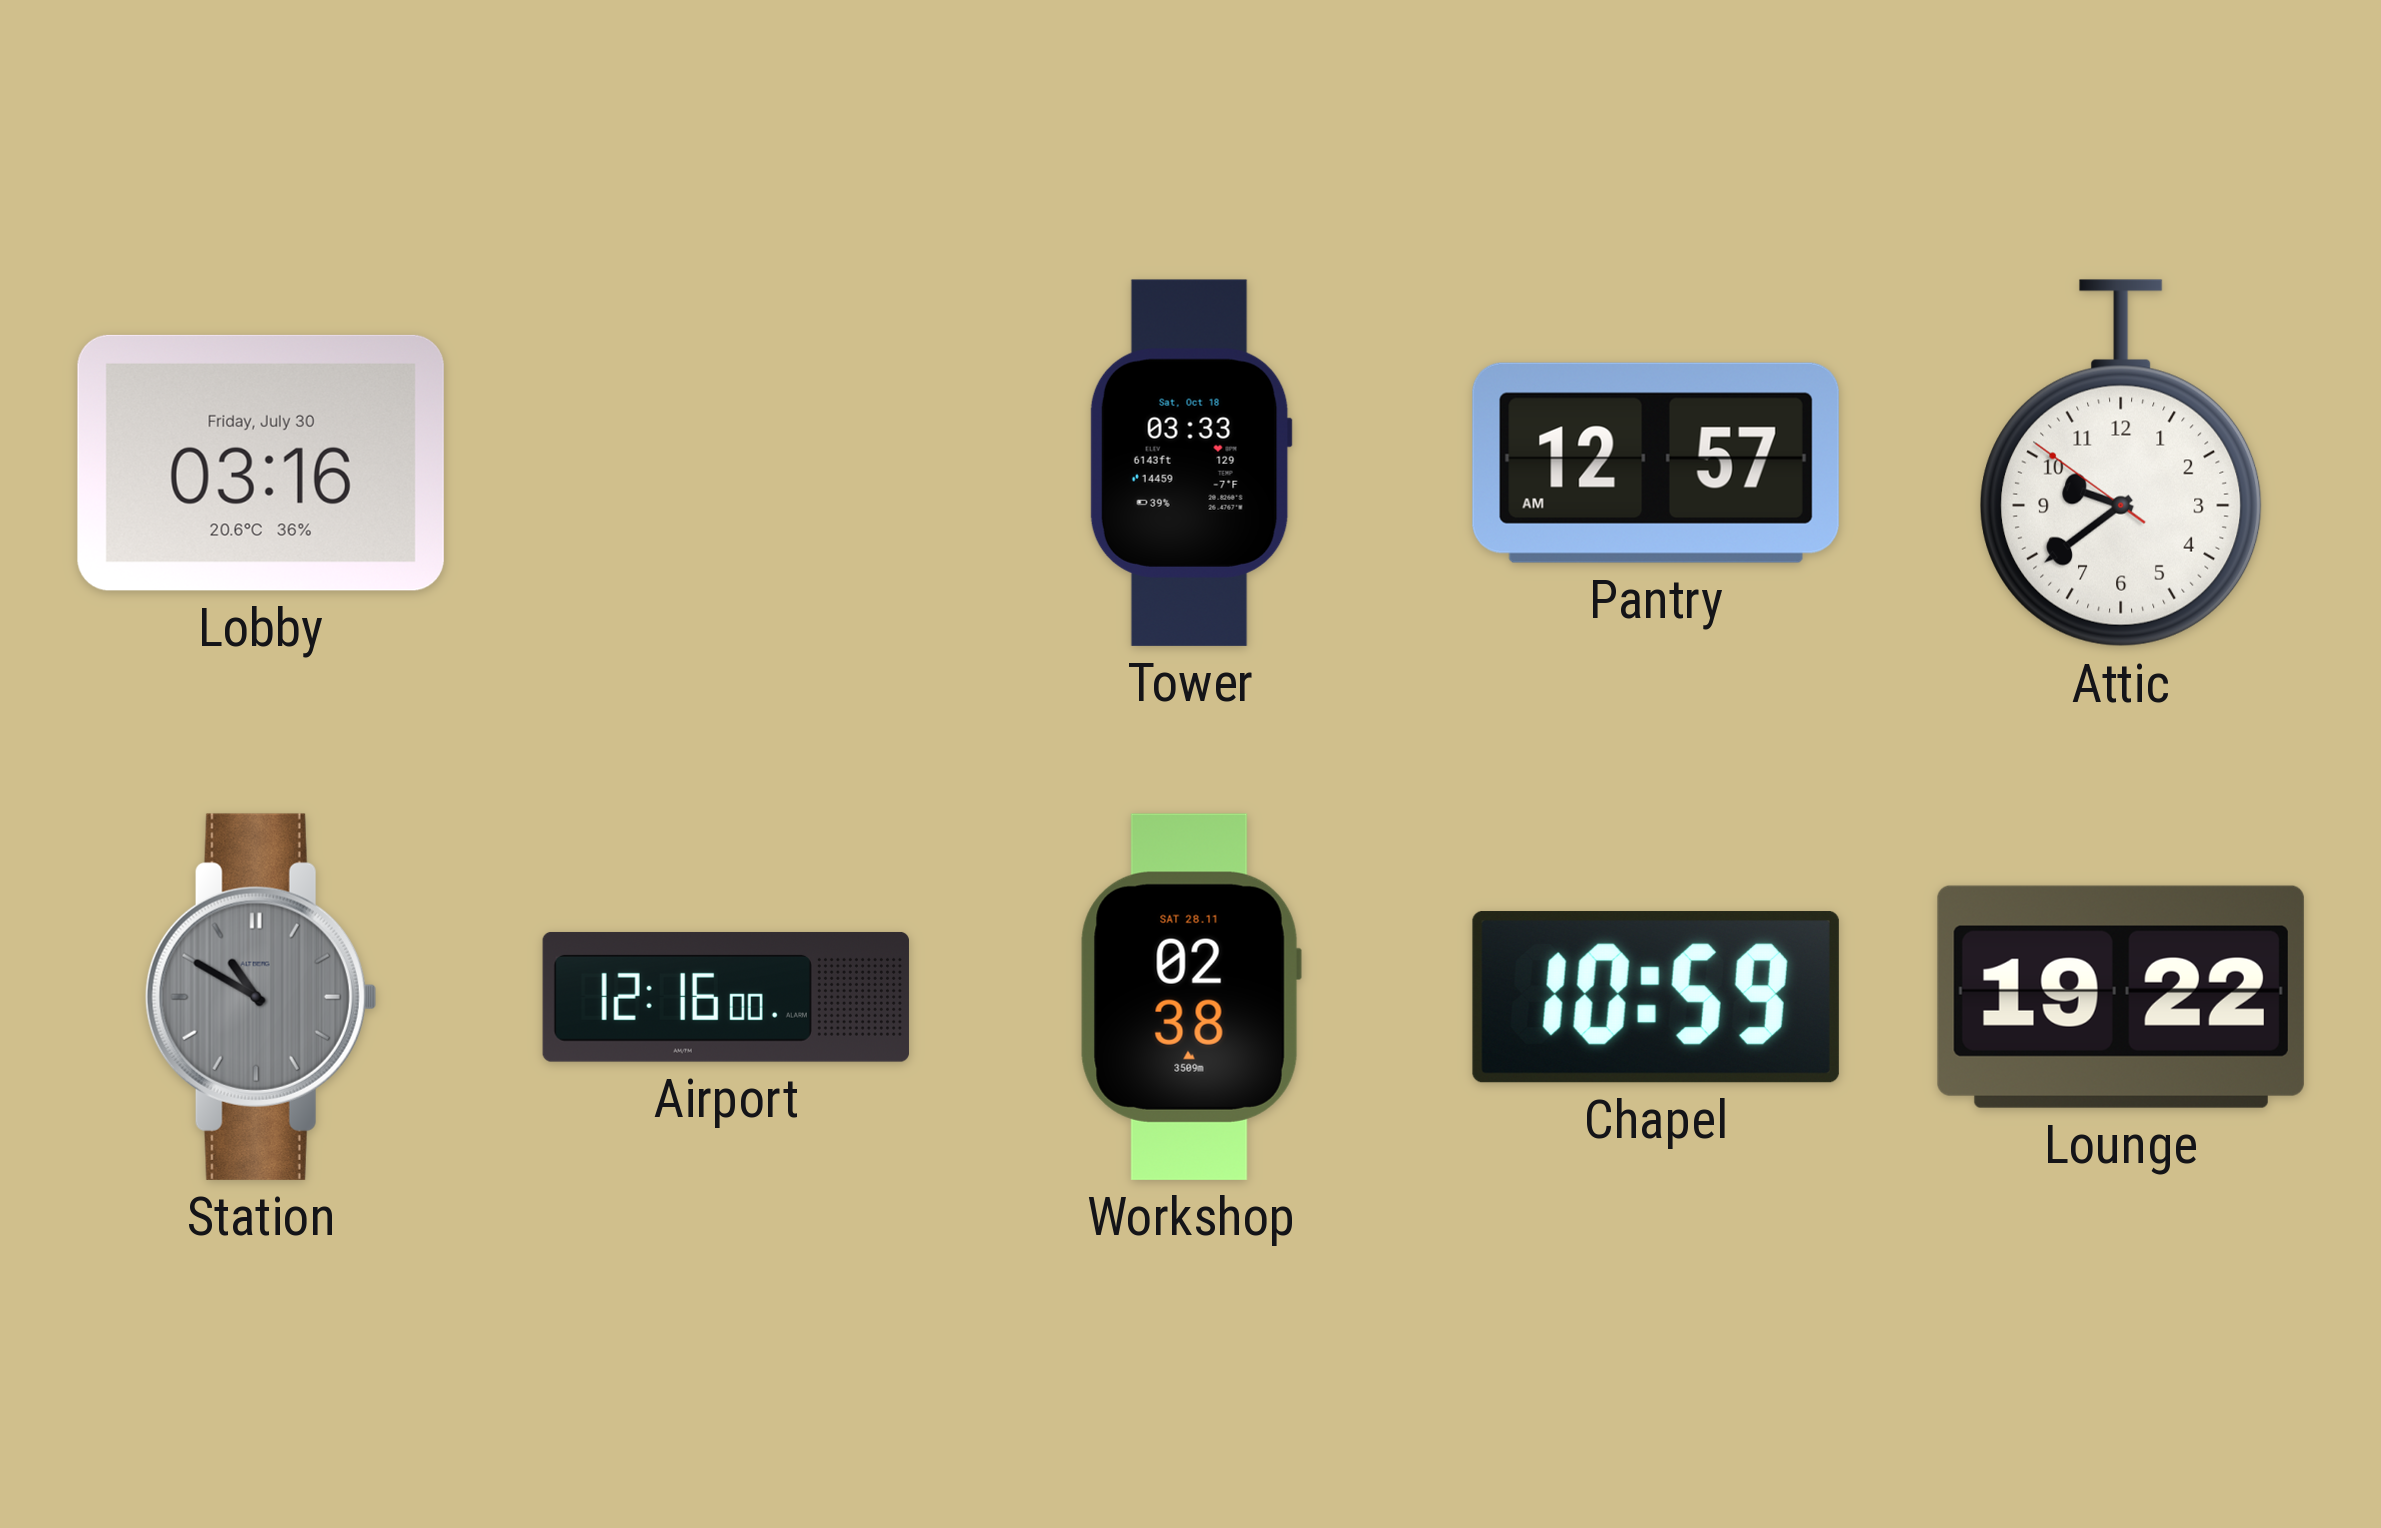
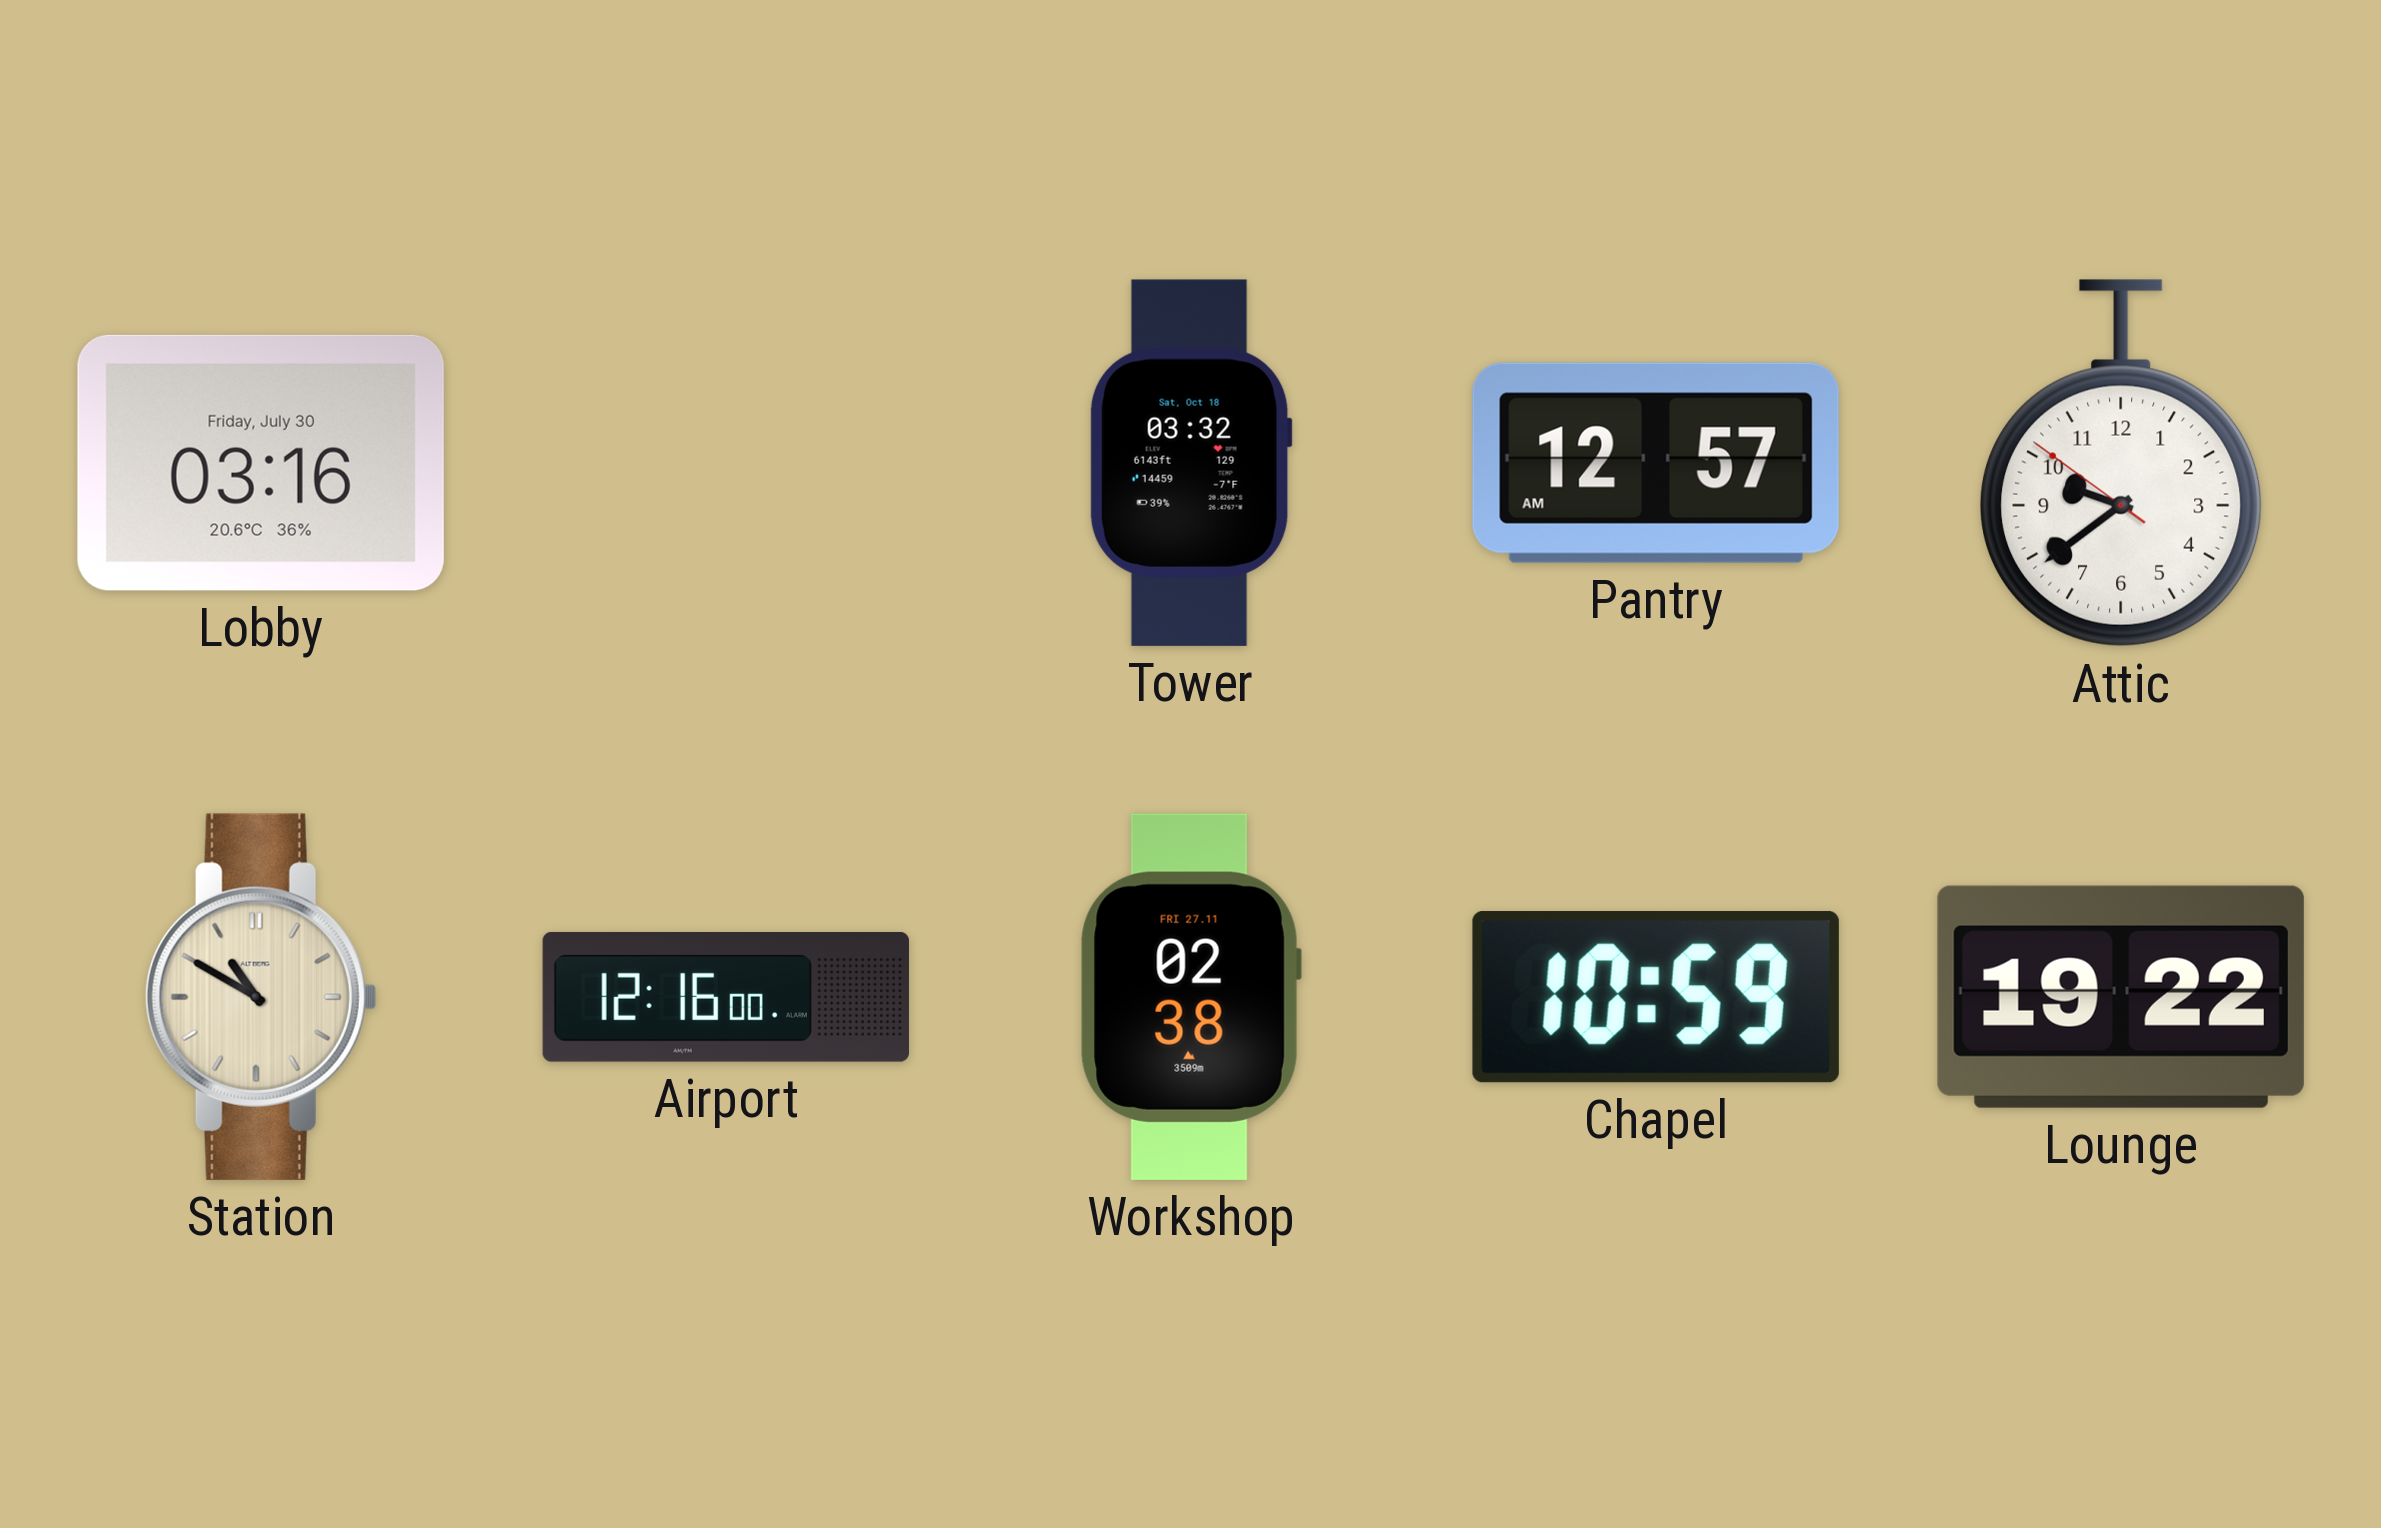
Tower: 03:33 -> 03:32 (1191, 463)
Station dial: grey -> cream (261, 997)
Workshop date: SAT 28.11 -> FRI 27.11 (1191, 997)
